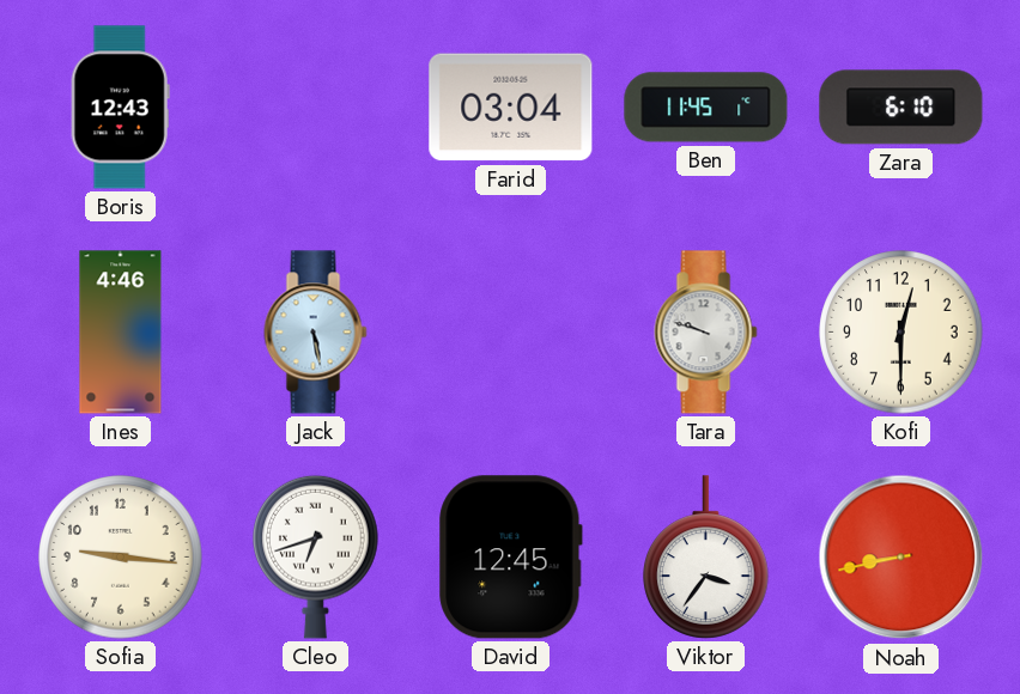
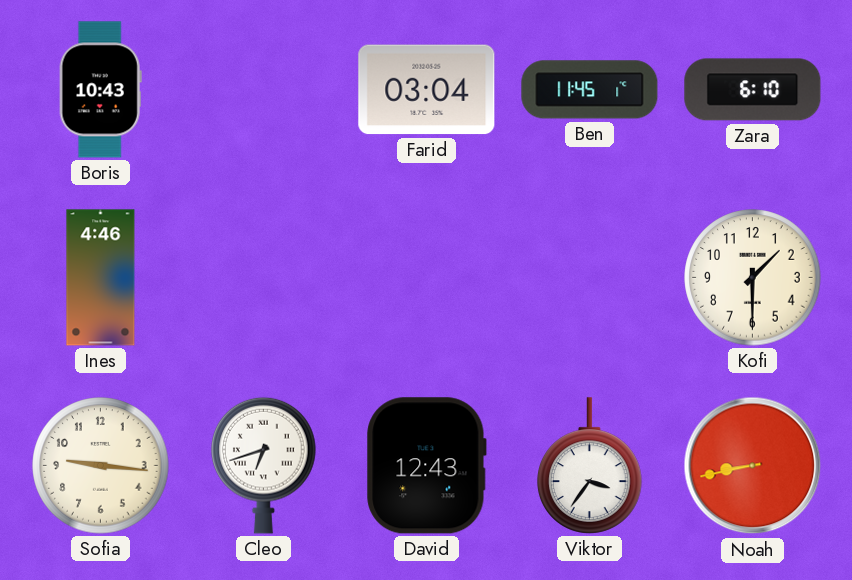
Boris: 12:43 -> 10:43 (100, 90)
Jack: 5:28 -> none (316, 333)
Tara: 9:48 -> none (706, 333)
Kofi: 12:30 -> 1:30 (753, 278)
David: 12:45 -> 12:43 (427, 466)
